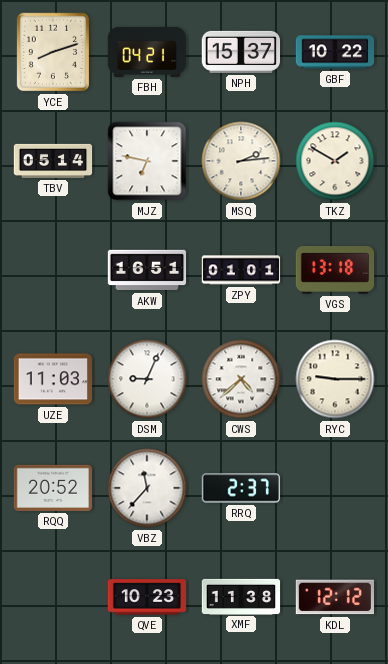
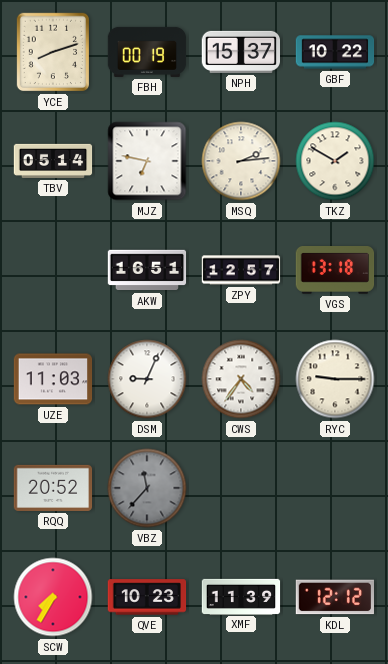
FBH: 04:21 -> 00:19 (147, 52)
ZPY: 01:01 -> 12:57 (241, 270)
CWS: 4:38 -> 4:36 (241, 379)
VBZ dial: white -> grey (147, 488)
RRQ: 2:37 -> none (241, 488)
SCW: none -> 7:35 (53, 597)
XMF: 11:38 -> 11:39 (241, 596)
